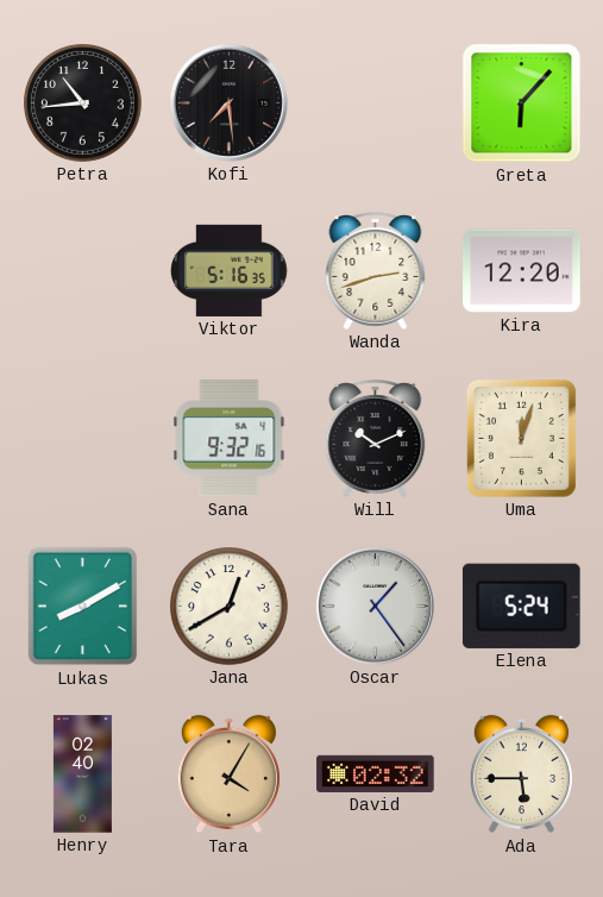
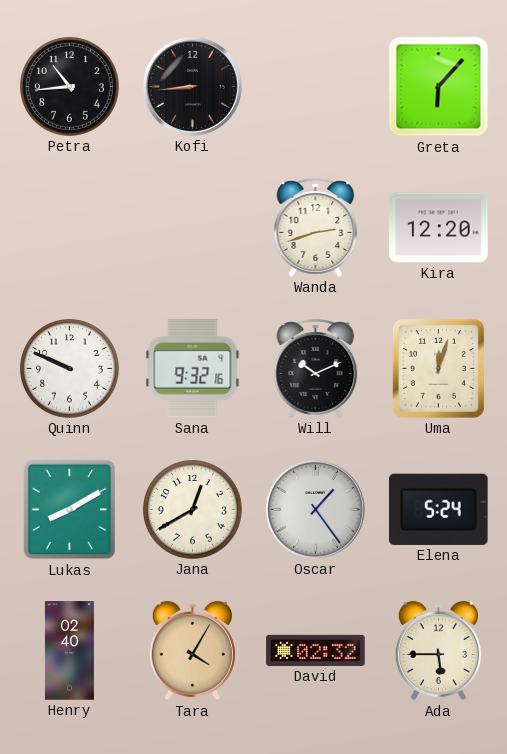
Kofi: 7:29 -> 8:44 (192, 86)
Viktor: 5:16 -> none (230, 270)
Quinn: none -> 9:49 (70, 369)
